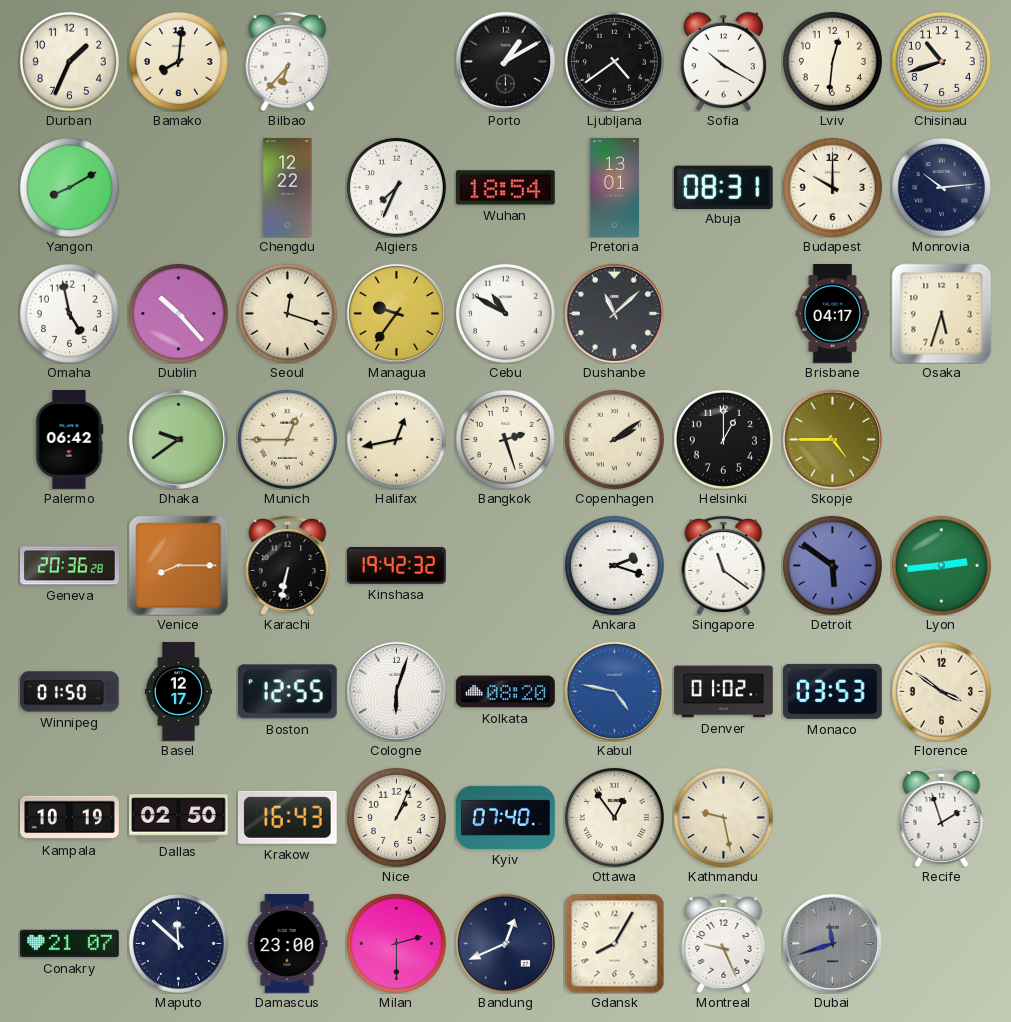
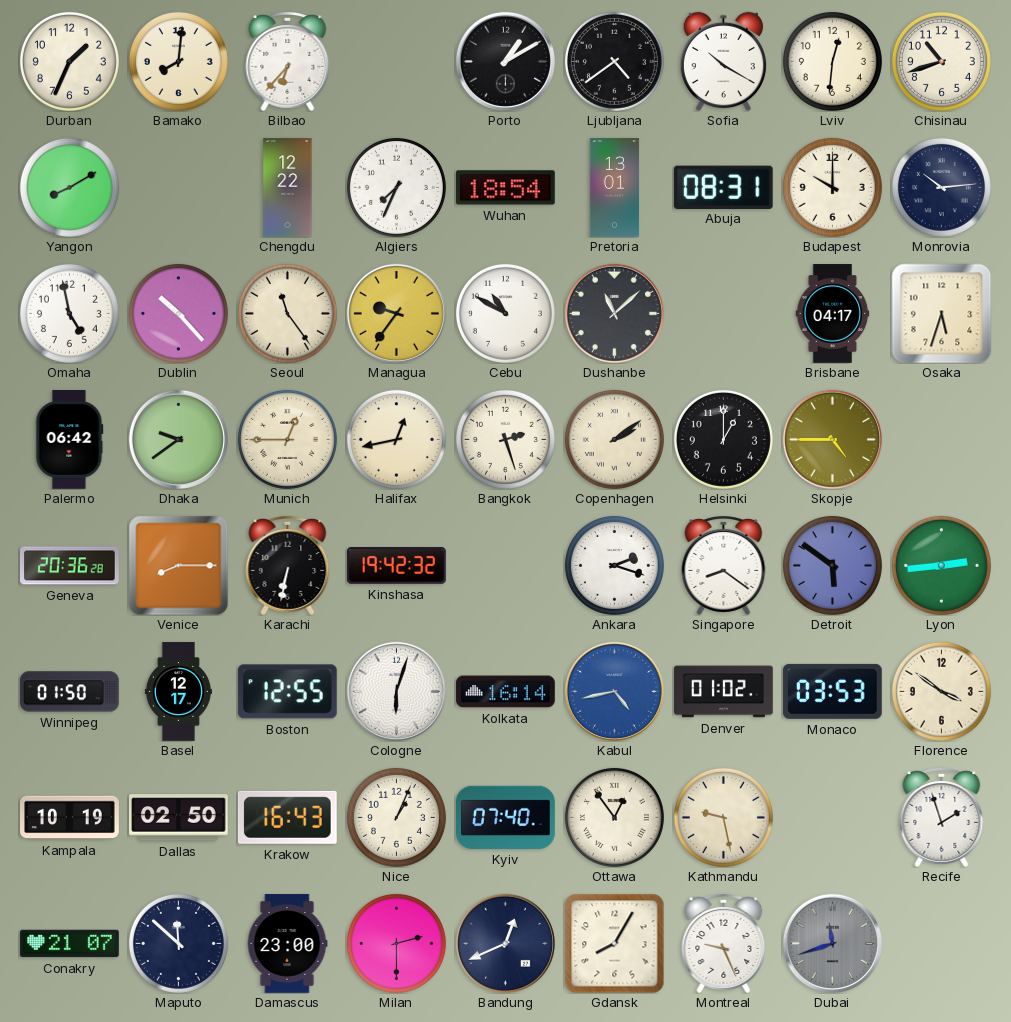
Seoul: 12:18 -> 11:24 (287, 313)
Singapore: 11:21 -> 8:21 (724, 566)
Kolkata: 08:20 -> 16:14 (506, 692)
Kabul: 4:47 -> 4:43 (614, 691)
